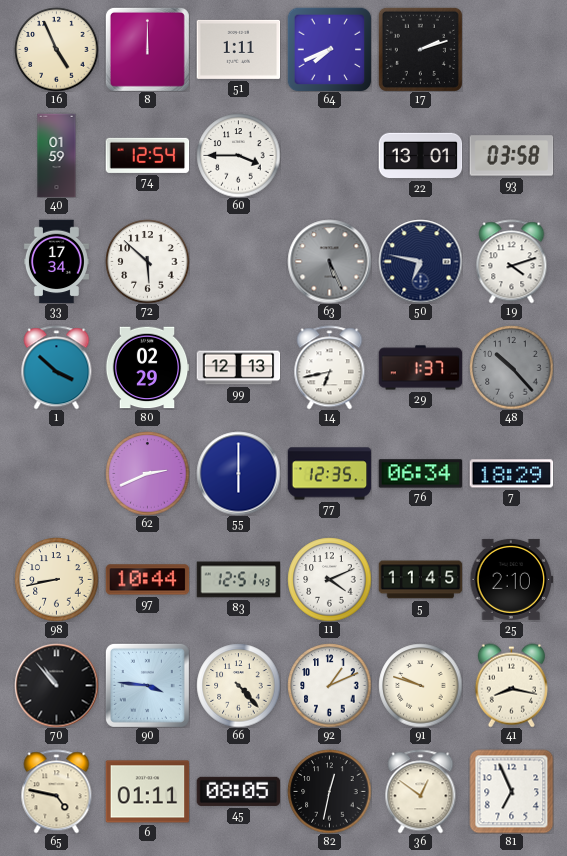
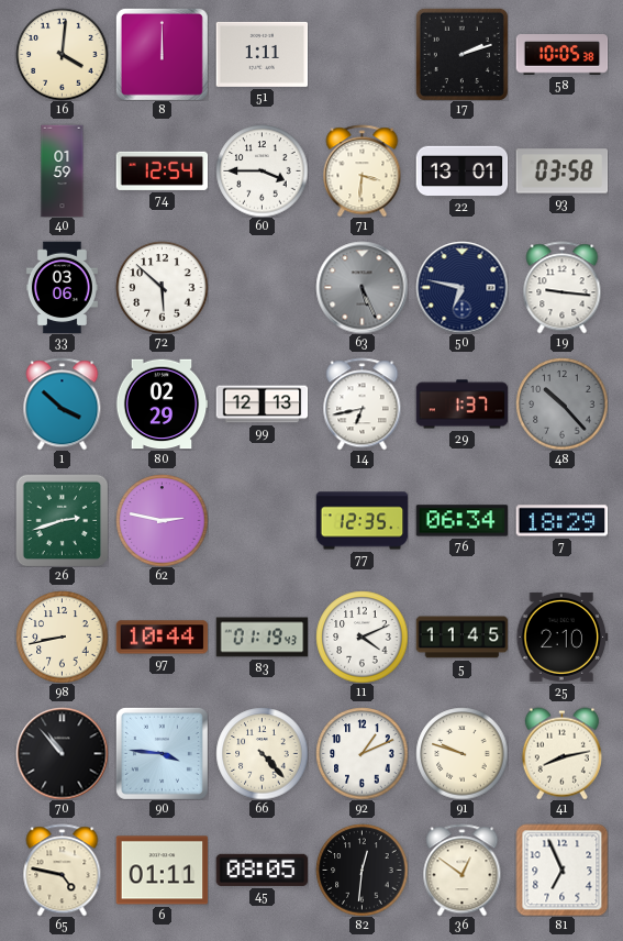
16: 4:56 -> 4:01 (62, 54)
64: 7:41 -> none (329, 49)
58: none -> 10:05 (561, 55)
71: none -> 3:31 (363, 170)
33: 17:34 -> 03:06 (62, 287)
19: 4:12 -> 9:16 (563, 287)
26: none -> 2:42 (62, 520)
62: 2:41 -> 2:47 (162, 520)
55: 6:00 -> none (238, 473)
83: 12:51 -> 01:19 (262, 638)
41: 8:17 -> 8:13 (561, 753)
82: 12:32 -> 12:31 (361, 870)
